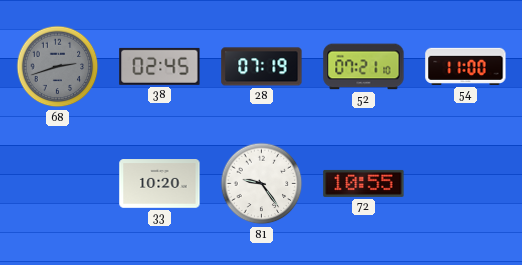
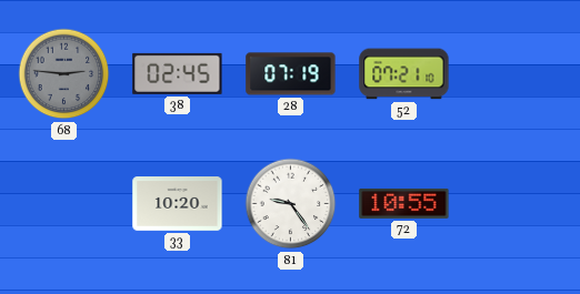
68: 2:42 -> 2:46 (64, 74)
54: 11:00 -> none (466, 66)
